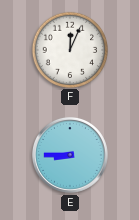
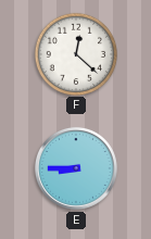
F: 12:04 -> 12:22 (75, 53)
